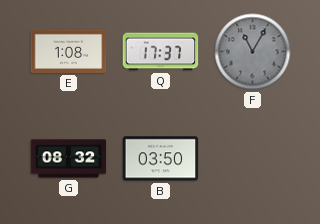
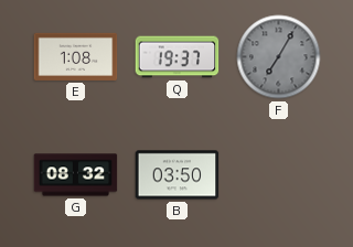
Q: 17:37 -> 19:37 (178, 57)
F: 11:05 -> 7:05 (279, 57)
